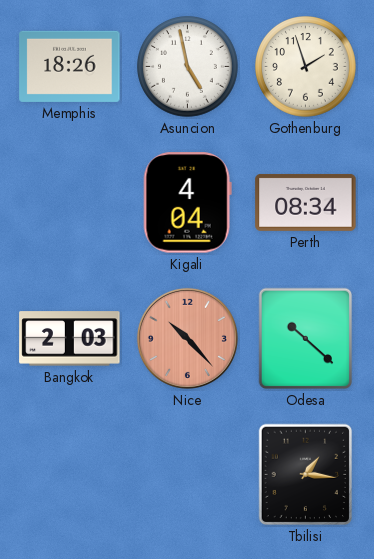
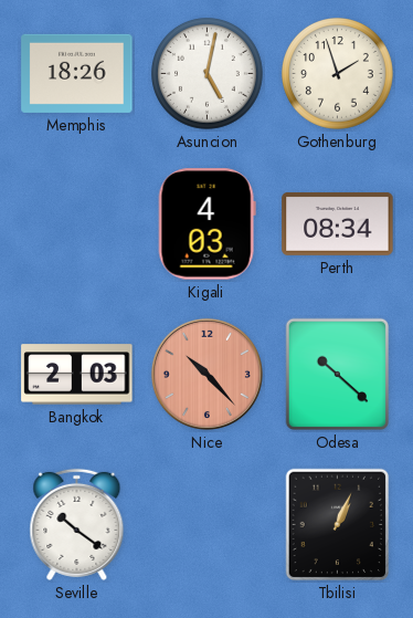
Asuncion: 4:58 -> 5:02 (208, 74)
Kigali: 4:04 -> 4:03 (206, 224)
Seville: none -> 10:21 (77, 524)
Tbilisi: 1:16 -> 1:04 (338, 525)
